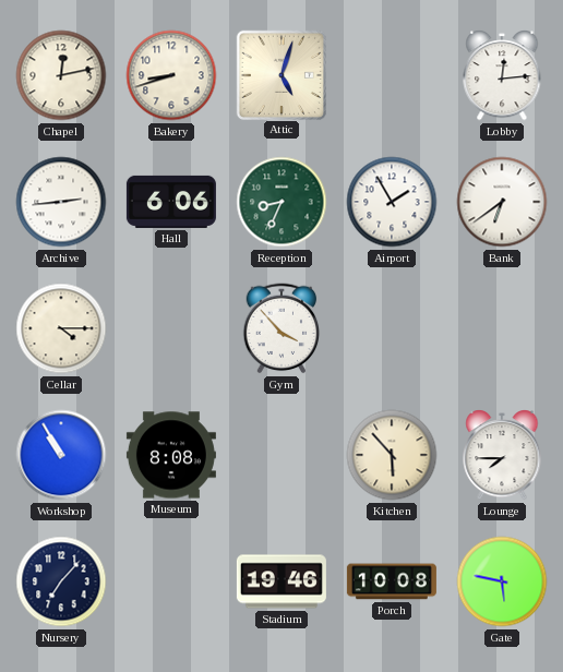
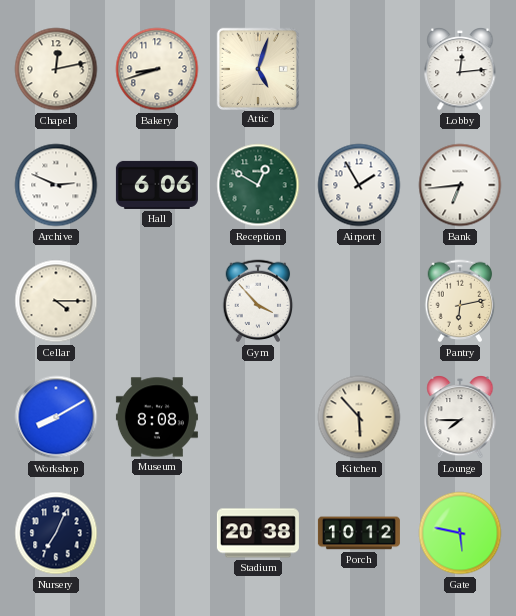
Archive: 2:44 -> 2:49 (56, 185)
Reception: 8:34 -> 12:50 (258, 185)
Bank: 6:39 -> 6:44 (460, 185)
Pantry: none -> 6:13 (460, 301)
Workshop: 10:55 -> 8:10 (56, 417)
Nursery: 7:07 -> 7:04 (56, 533)
Stadium: 19:46 -> 20:38 (258, 533)
Porch: 10:08 -> 10:12 (359, 533)
